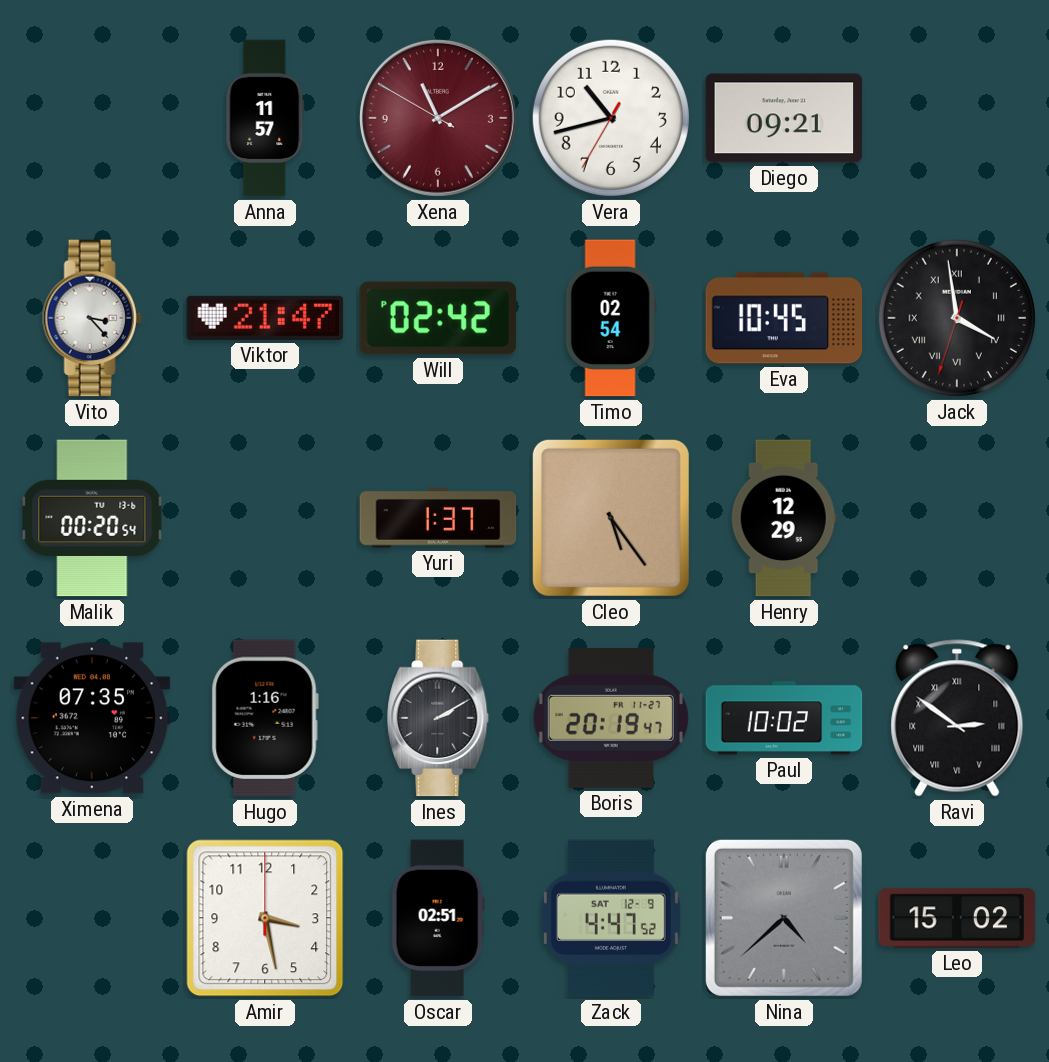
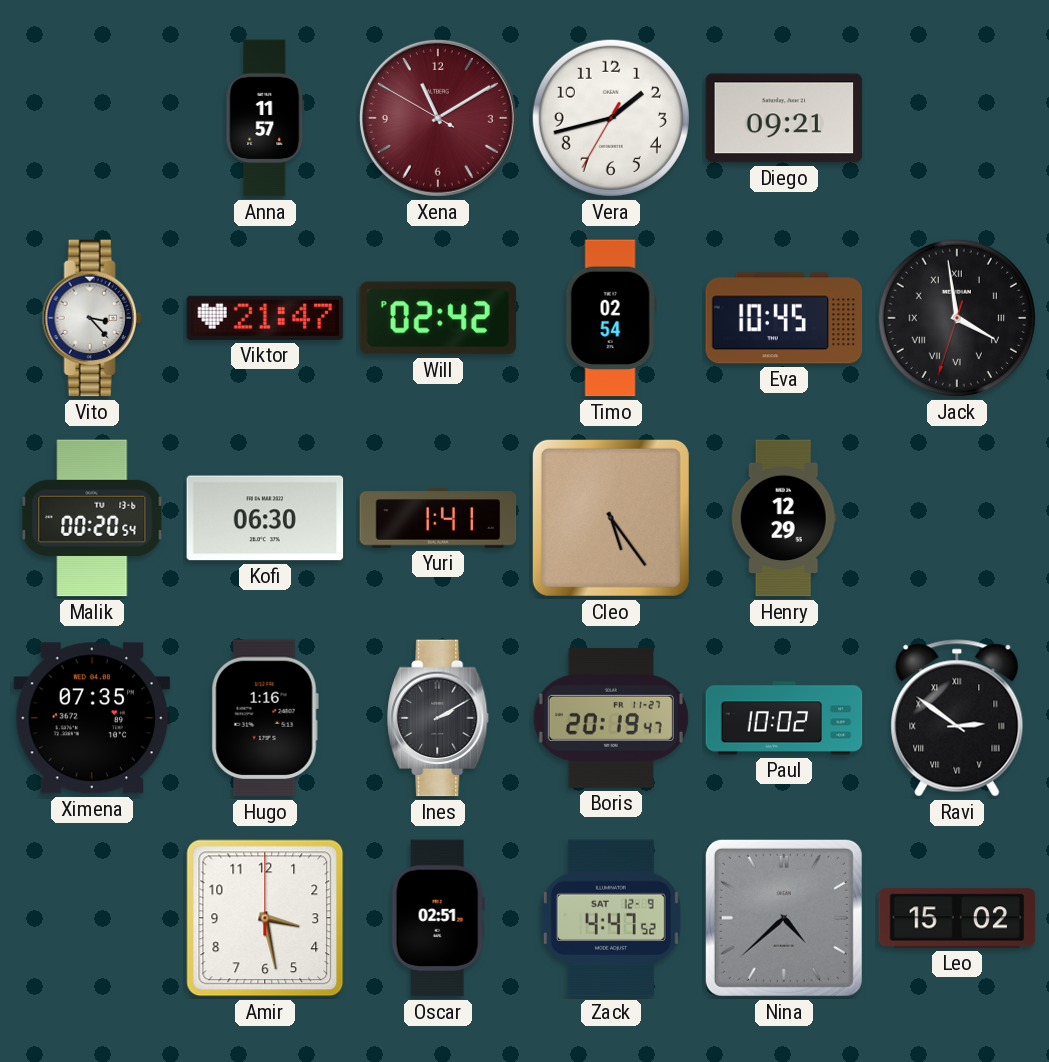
Vera: 10:42 -> 1:42 (611, 118)
Kofi: none -> 06:30 (265, 518)
Yuri: 1:37 -> 1:41 (438, 518)
